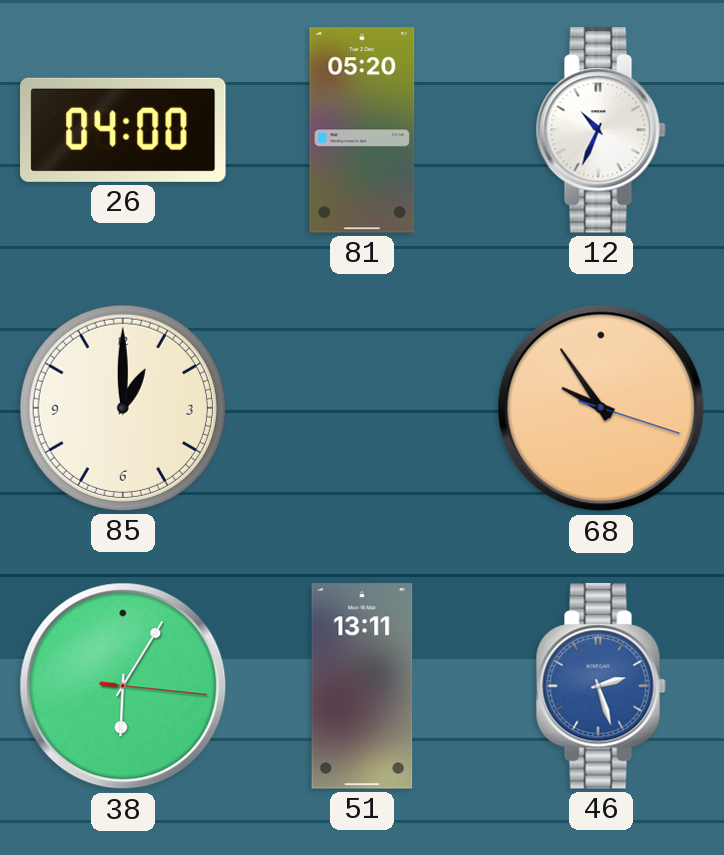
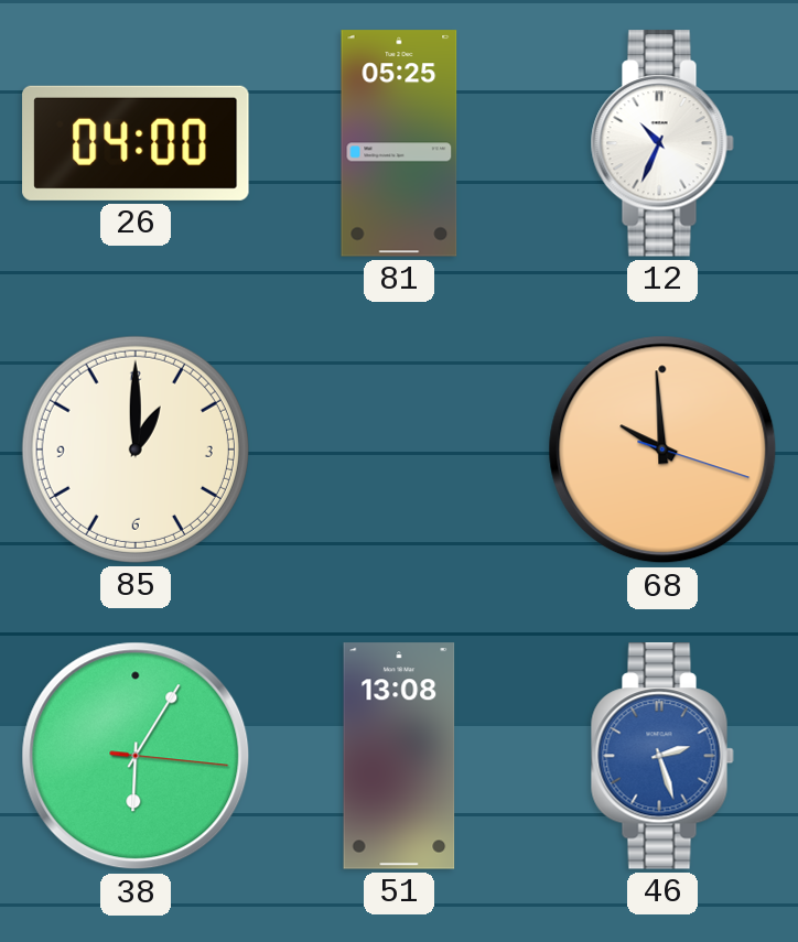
81: 05:20 -> 05:25 (399, 143)
68: 9:54 -> 9:59 (662, 450)
51: 13:11 -> 13:08 (399, 756)
